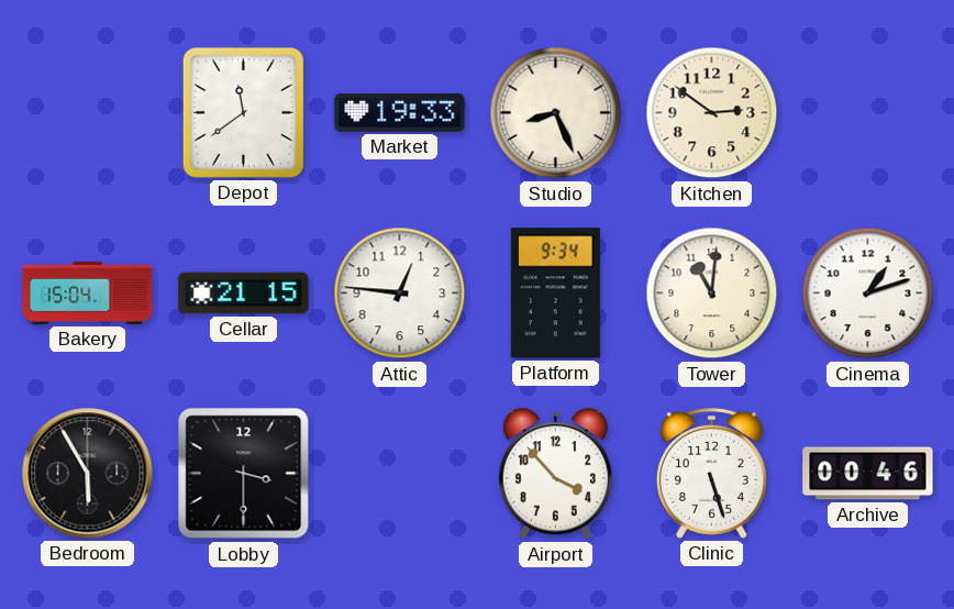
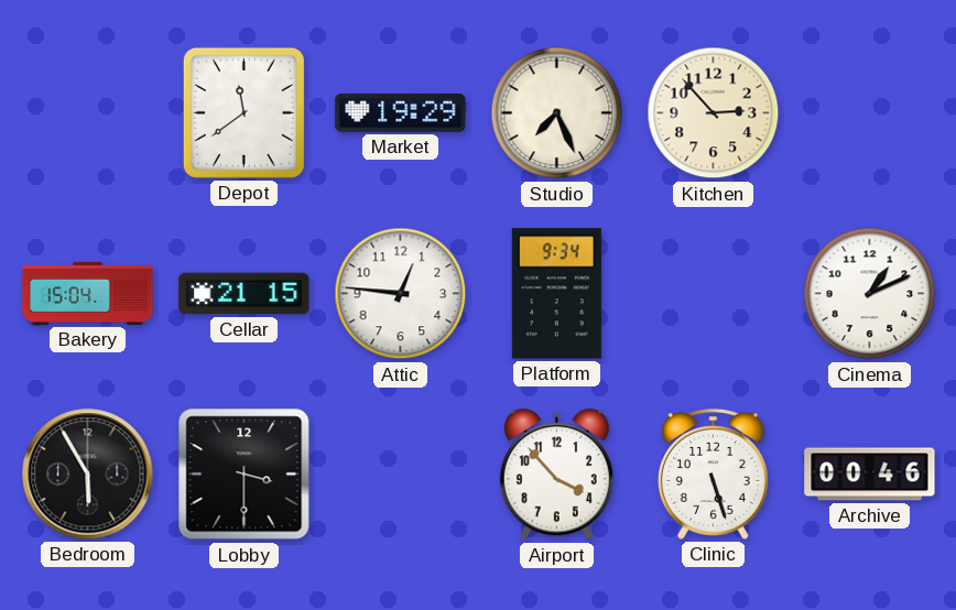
Market: 19:33 -> 19:29 (401, 112)
Studio: 8:26 -> 7:26 (557, 113)
Kitchen: 2:51 -> 2:53 (714, 113)
Tower: 11:01 -> none (712, 294)
Cinema: 1:12 -> 1:11 (870, 294)
